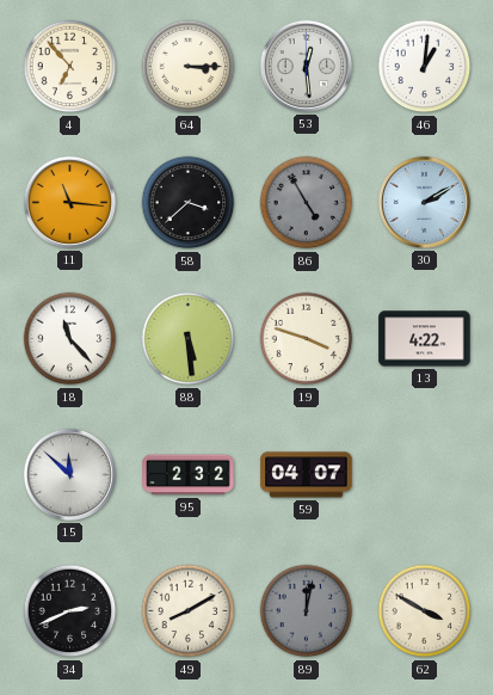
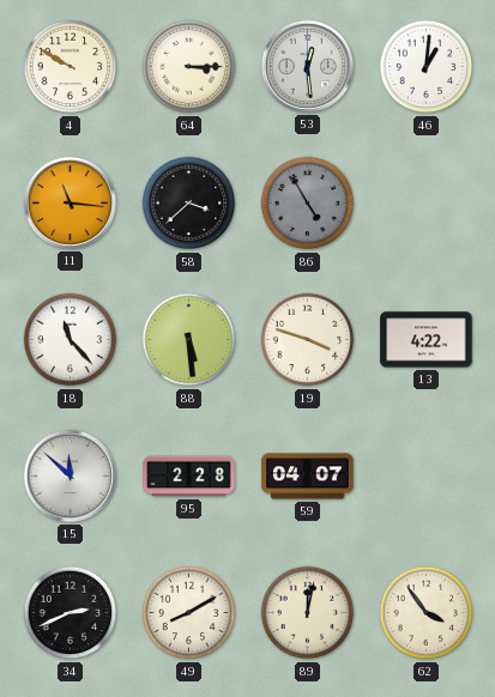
4: 6:53 -> 9:50 (71, 67)
30: 2:10 -> none (424, 202)
95: 2:32 -> 2:28 (189, 477)
89 dial: grey -> cream (308, 613)
62: 3:50 -> 3:54 (427, 613)
